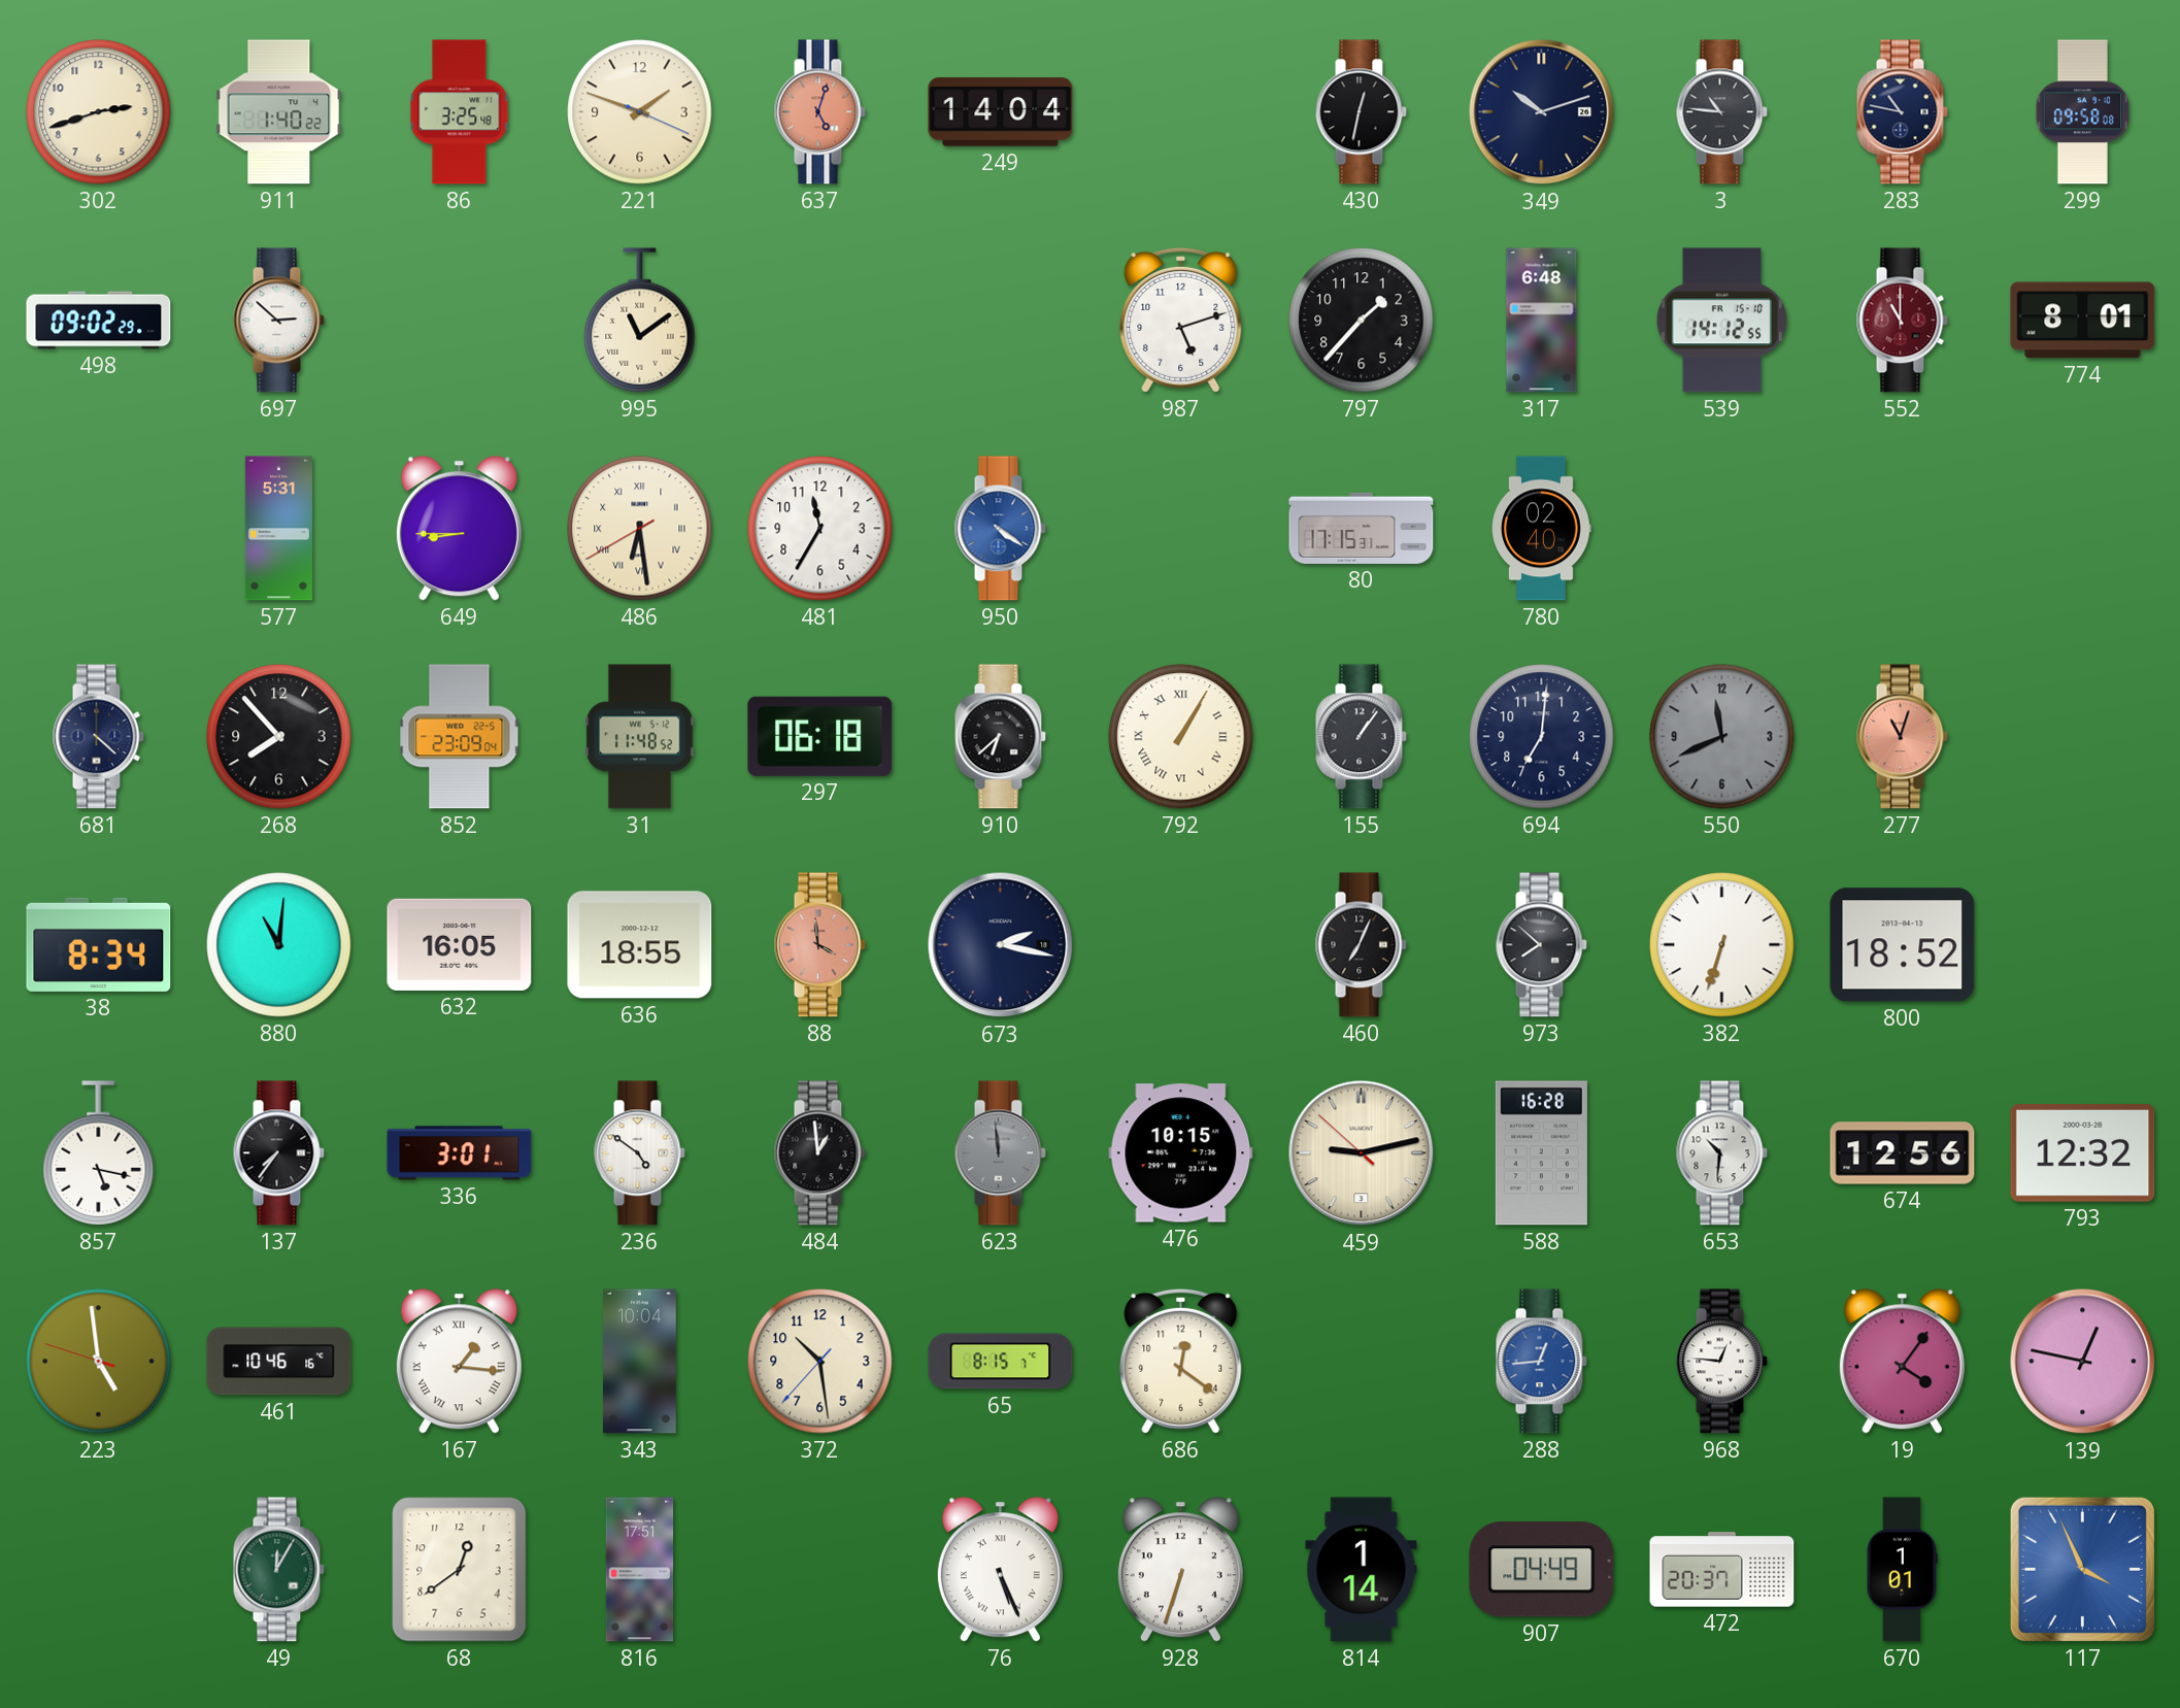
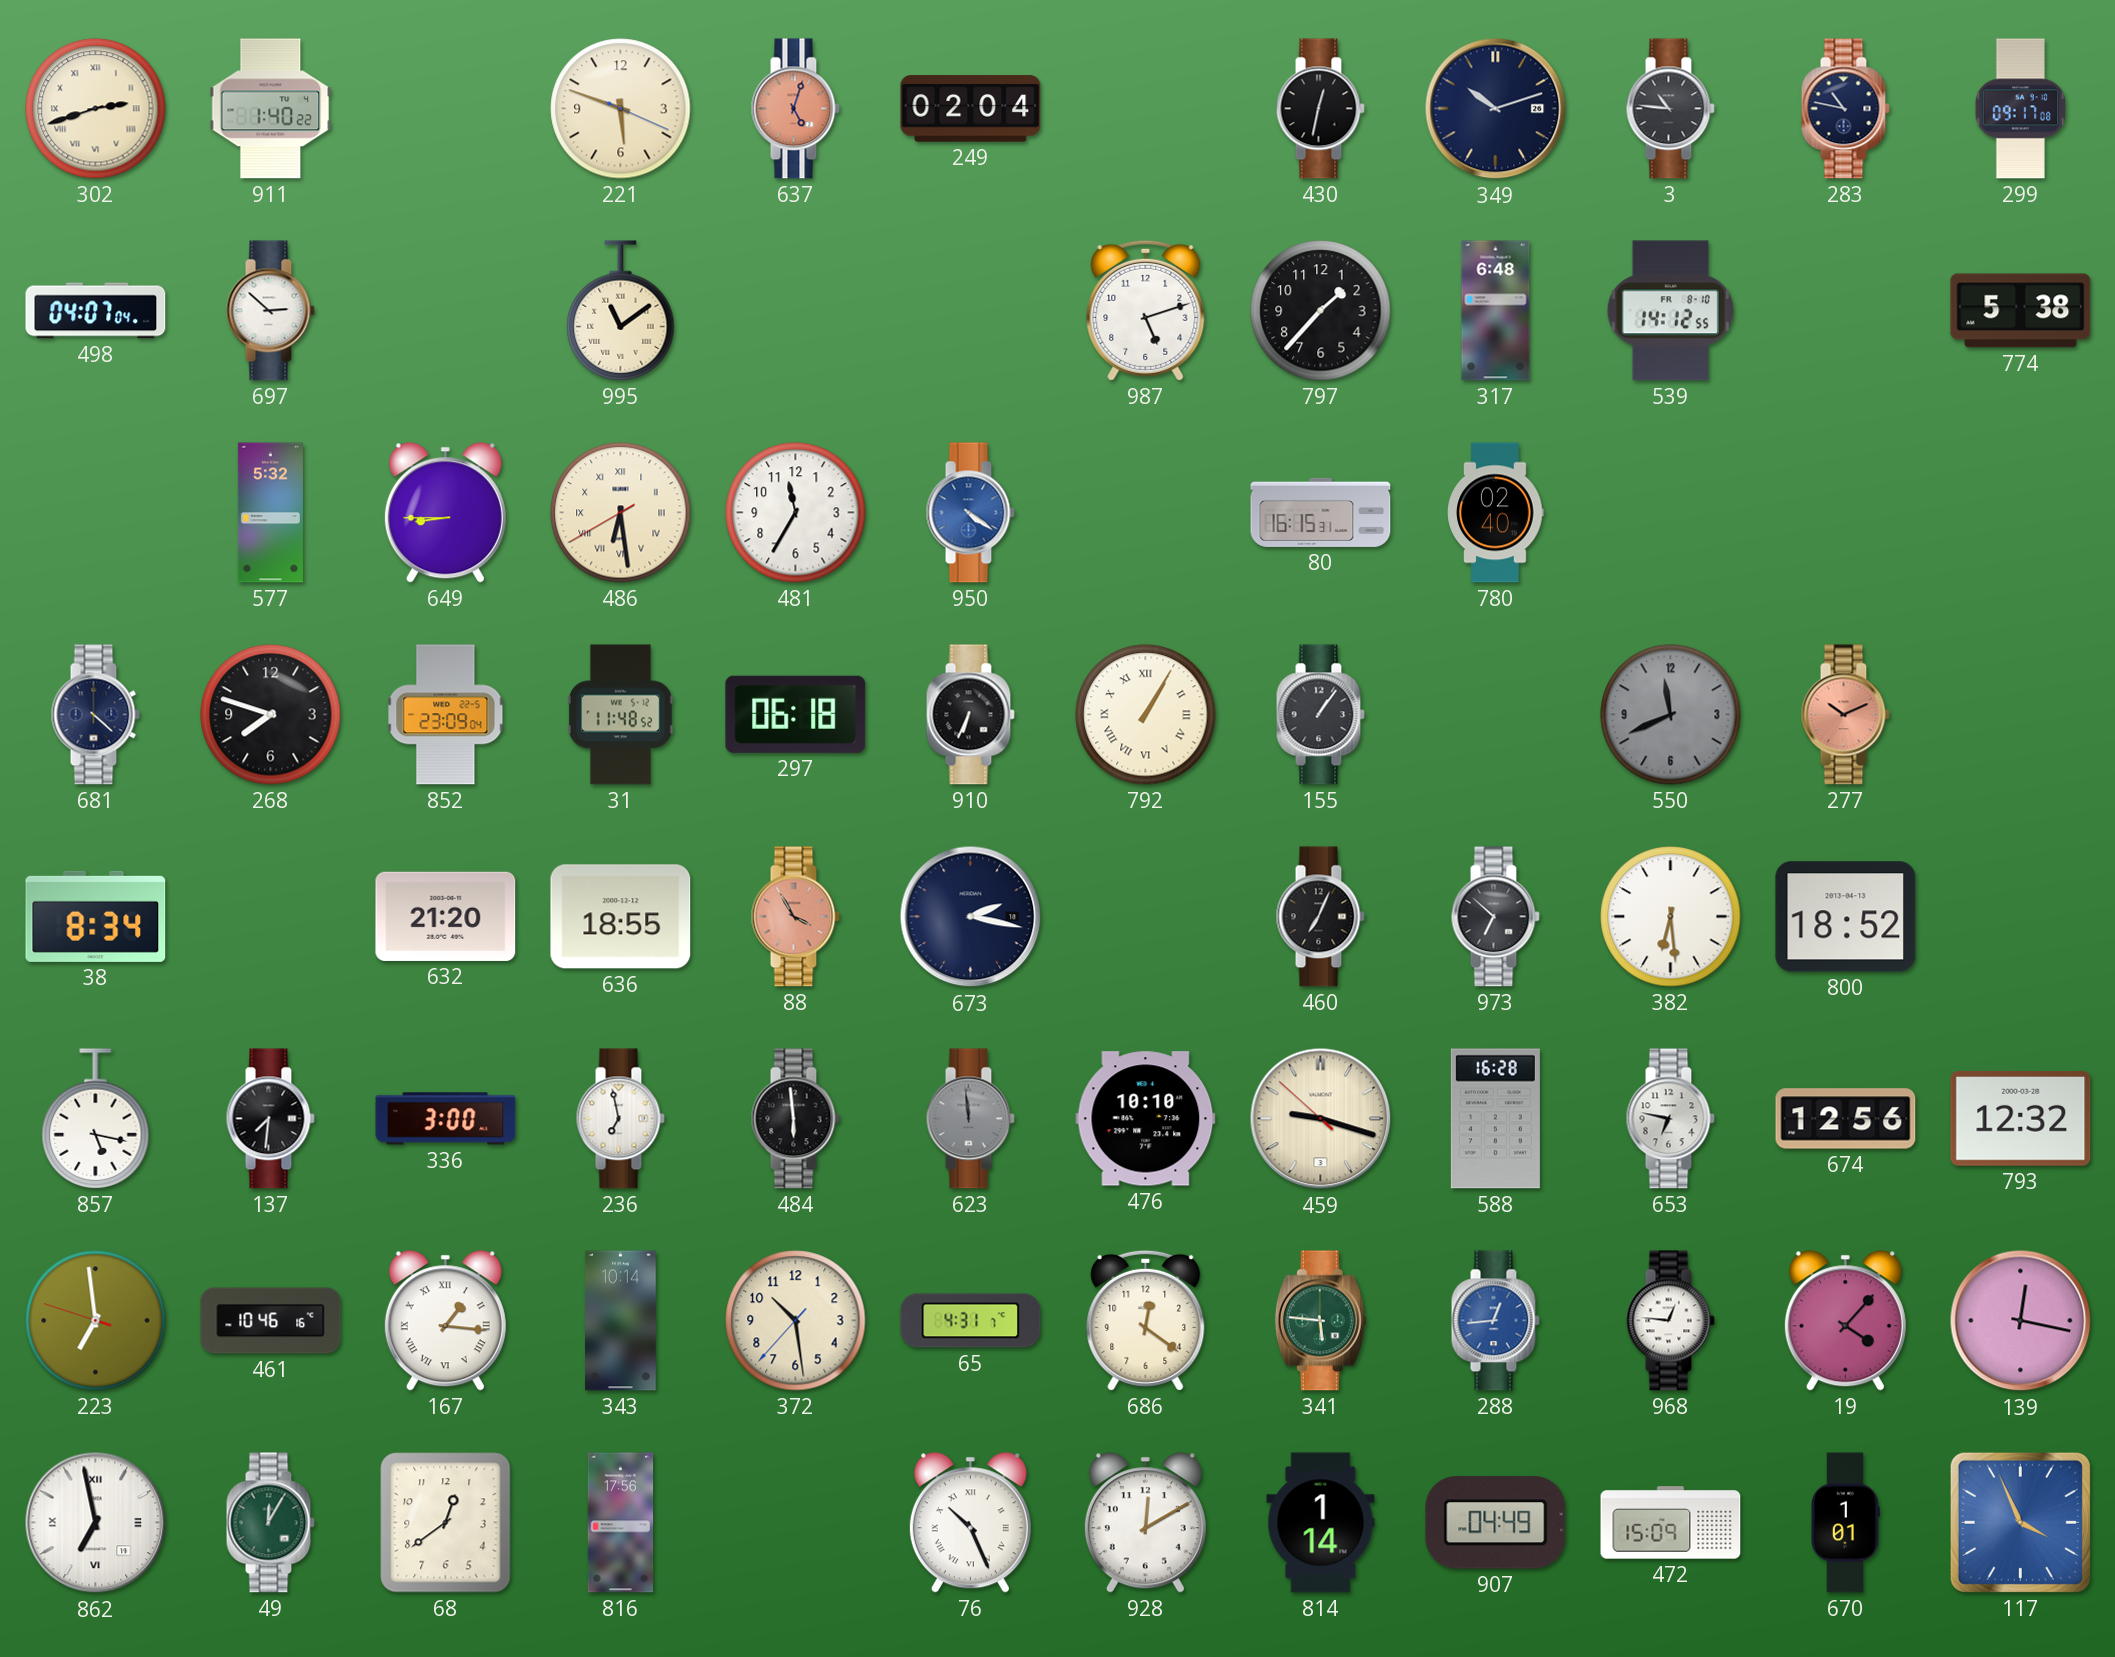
302 numerals: Arabic -> Roman (96, 109)
86: 3:25 -> none (460, 112)
221: 1:48 -> 5:48 (621, 109)
249: 14:04 -> 02:04 (971, 109)
299: 09:58 -> 09:17 (2021, 109)
498: 09:02 -> 04:07 (96, 311)
539 date: FR 15-10 -> FR 8-10 (1670, 311)
552: 11:00 -> none (1902, 321)
774: 8:01 -> 5:38 (2021, 311)
577: 5:31 -> 5:32 (270, 513)
80: 17:15 -> 16:15 (1321, 512)
268: 7:53 -> 7:48 (271, 715)
910: 6:38 -> 6:34 (970, 715)
694: 7:01 -> none (1542, 737)
277: 11:03 -> 10:11 (1845, 715)
880: 11:01 -> none (279, 945)
632: 16:05 -> 21:20 (446, 916)
88: 3:59 -> 3:55 (795, 917)
973: 7:52 -> 6:52 (1495, 917)
382: 6:33 -> 6:29 (1671, 917)
137: 7:36 -> 7:31 (270, 1119)
336: 3:01 -> 3:00 (446, 1119)
236: 4:51 -> 6:58 (620, 1119)
484: 12:59 -> 5:59 (795, 1119)
476: 10:15 -> 10:10 (1146, 1119)
459: 9:12 -> 9:17 (1321, 1119)
653: 10:31 -> 6:47 (1670, 1119)
223: 4:58 -> 6:58 (96, 1321)
343: 10:04 -> 10:14 (621, 1321)
65: 8:15 -> 4:31 (971, 1321)
341: none -> 5:46 (1320, 1321)
19: 4:06 -> 4:07 (1845, 1321)
139: 12:47 -> 12:17 (2021, 1321)
862: none -> 6:58 (96, 1523)
816: 17:51 -> 17:56 (621, 1523)
76: 5:26 -> 10:26 (970, 1523)
928: 6:33 -> 12:10 (1145, 1523)
472: 20:37 -> 15:09 (1671, 1523)
